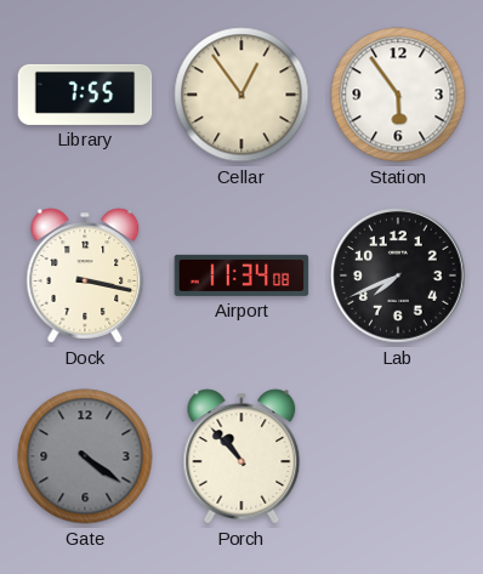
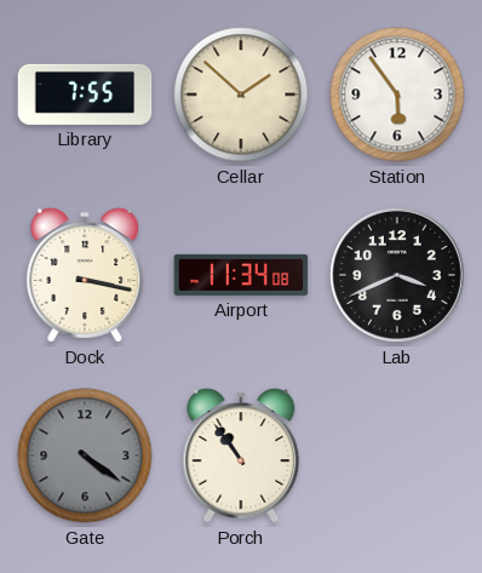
Cellar: 12:54 -> 1:52 (241, 94)
Lab: 7:41 -> 3:41 (398, 276)
Porch: 10:53 -> 10:54 (241, 455)
